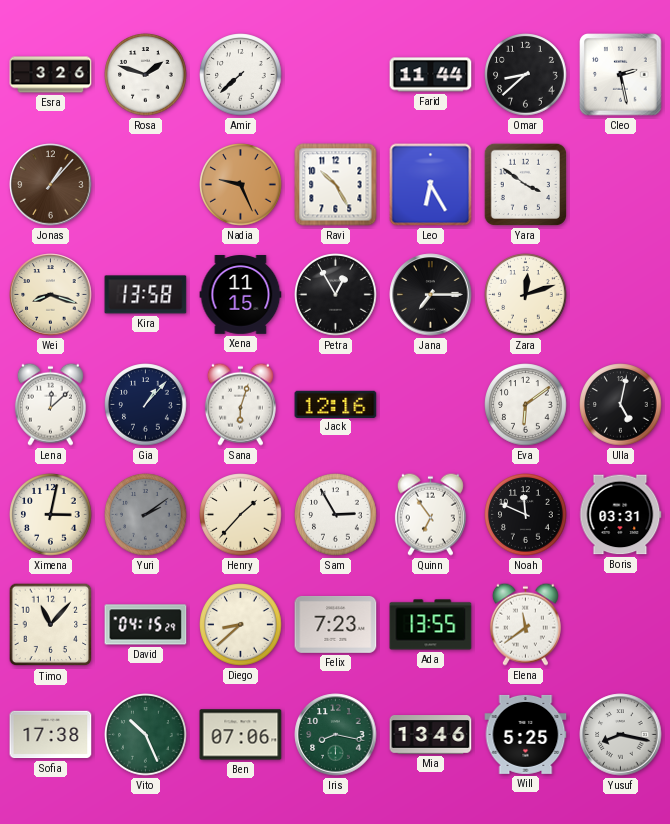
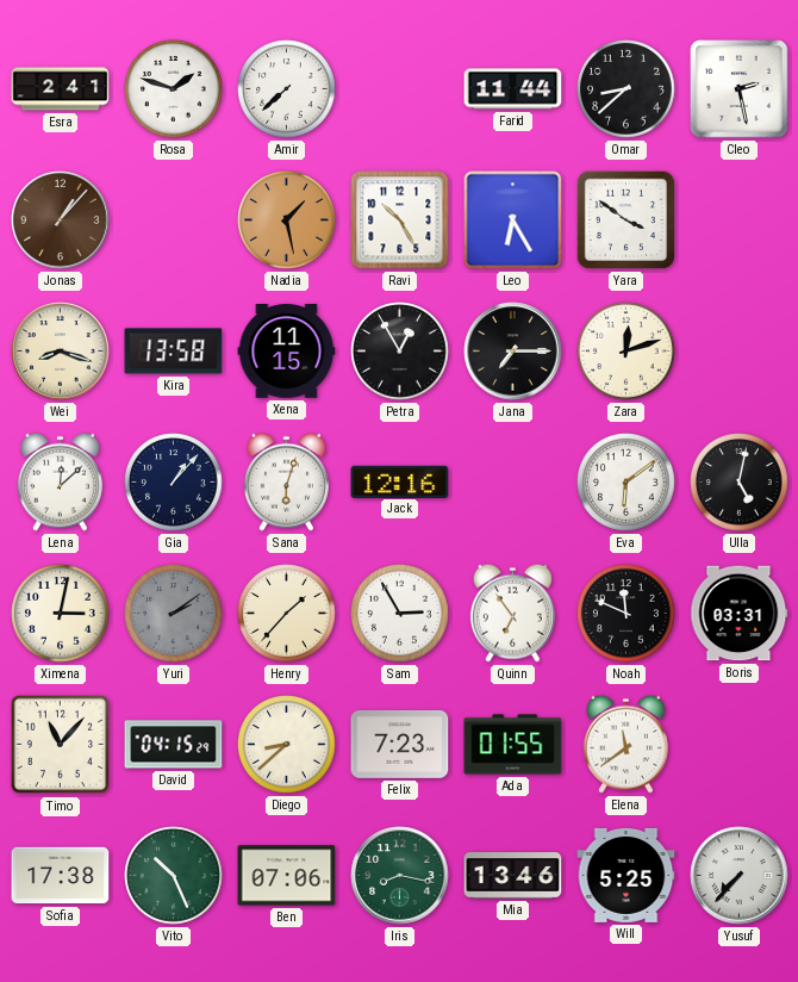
Esra: 3:26 -> 2:41 (61, 89)
Nadia: 9:26 -> 1:28 (287, 220)
Ada: 13:55 -> 01:55 (513, 745)
Yusuf: 8:17 -> 7:37 (740, 876)
